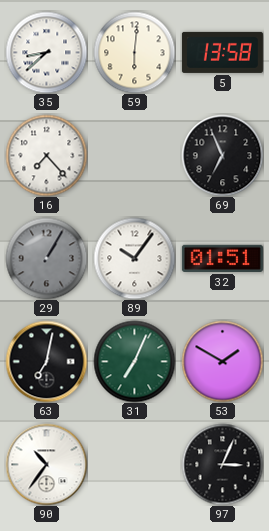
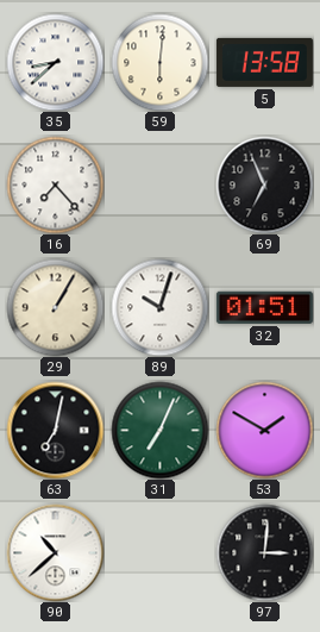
29 dial: grey -> cream (55, 307)
89: 10:06 -> 10:03 (159, 307)
90: 10:36 -> 10:38 (55, 552)
97: 3:04 -> 3:01 (264, 552)
